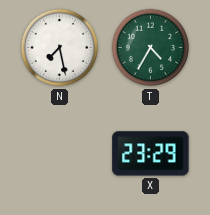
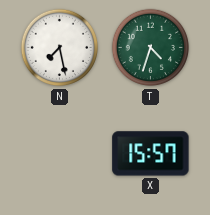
T: 4:35 -> 4:33 (151, 48)
X: 23:29 -> 15:57 (151, 154)
